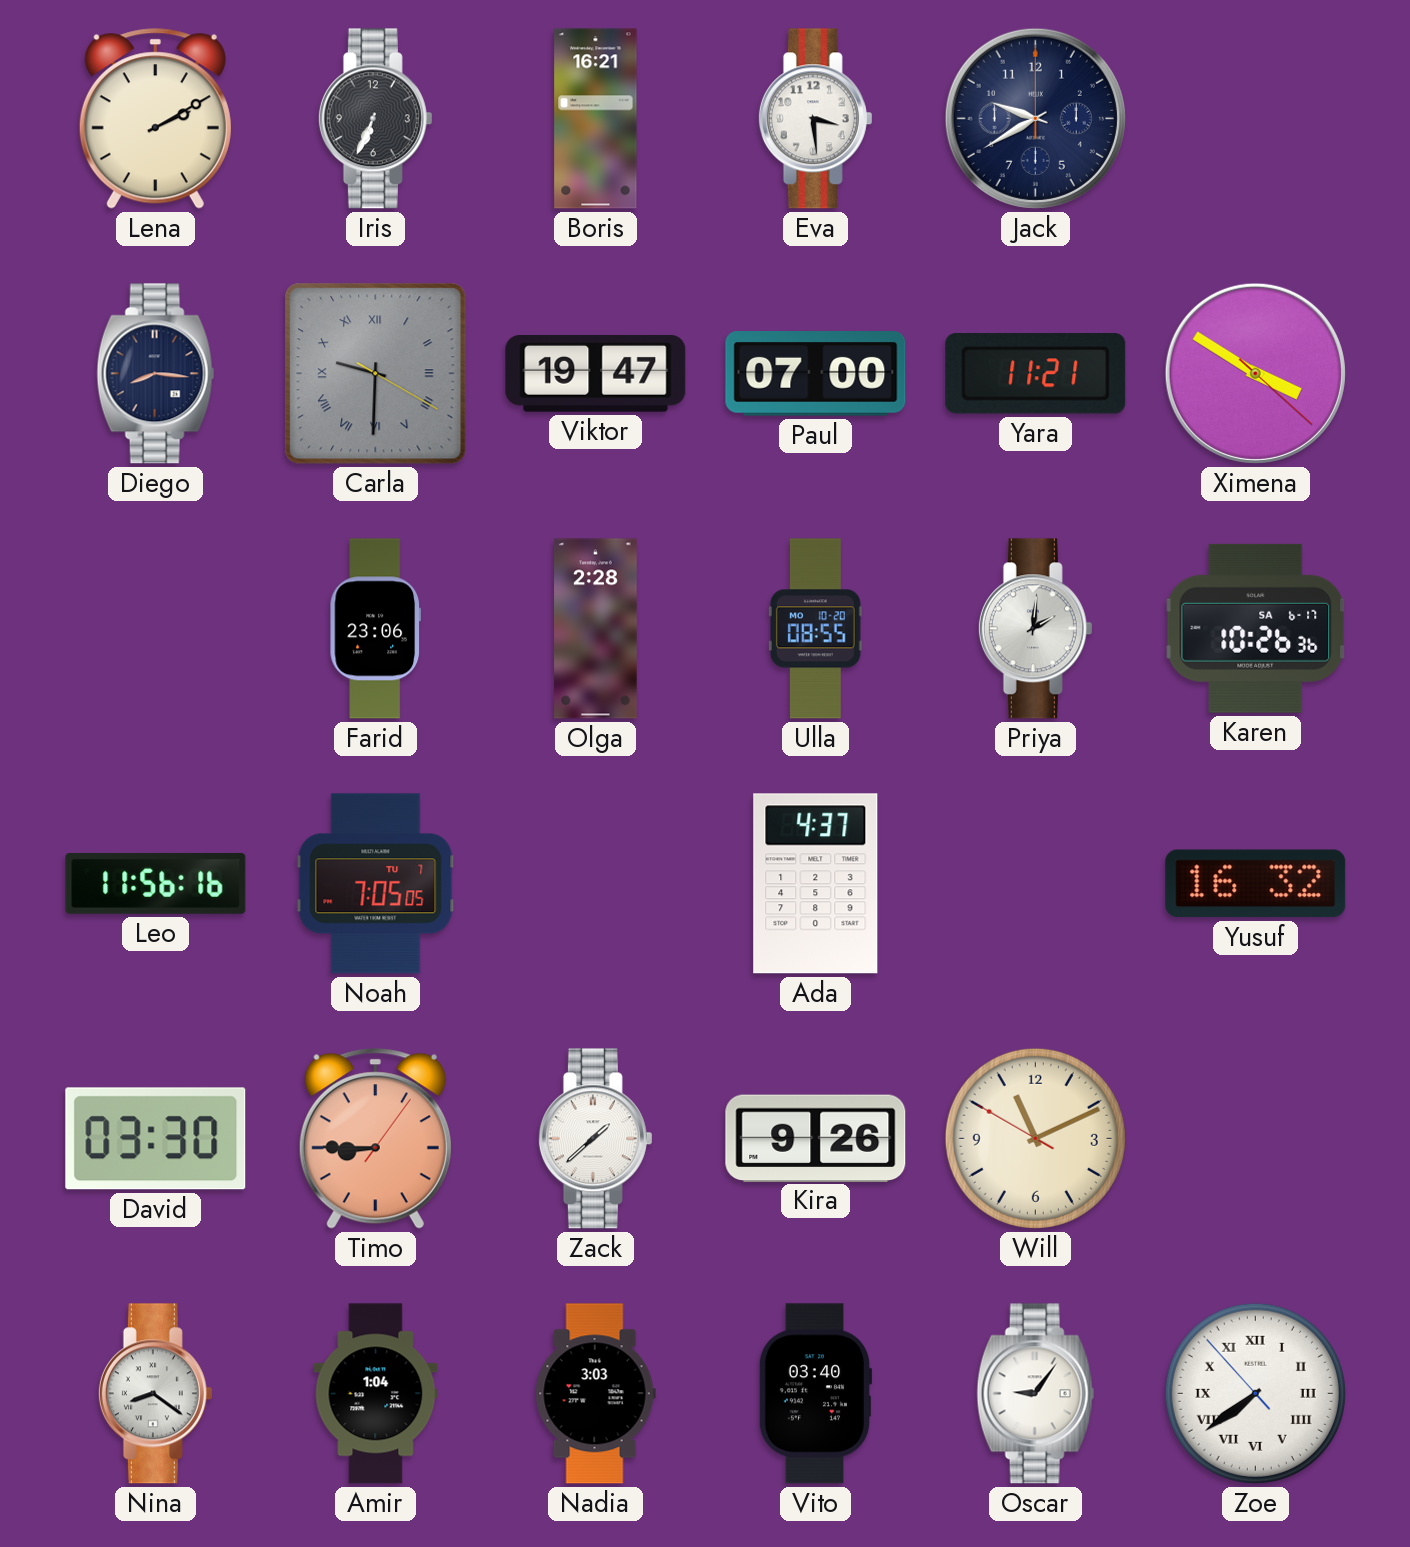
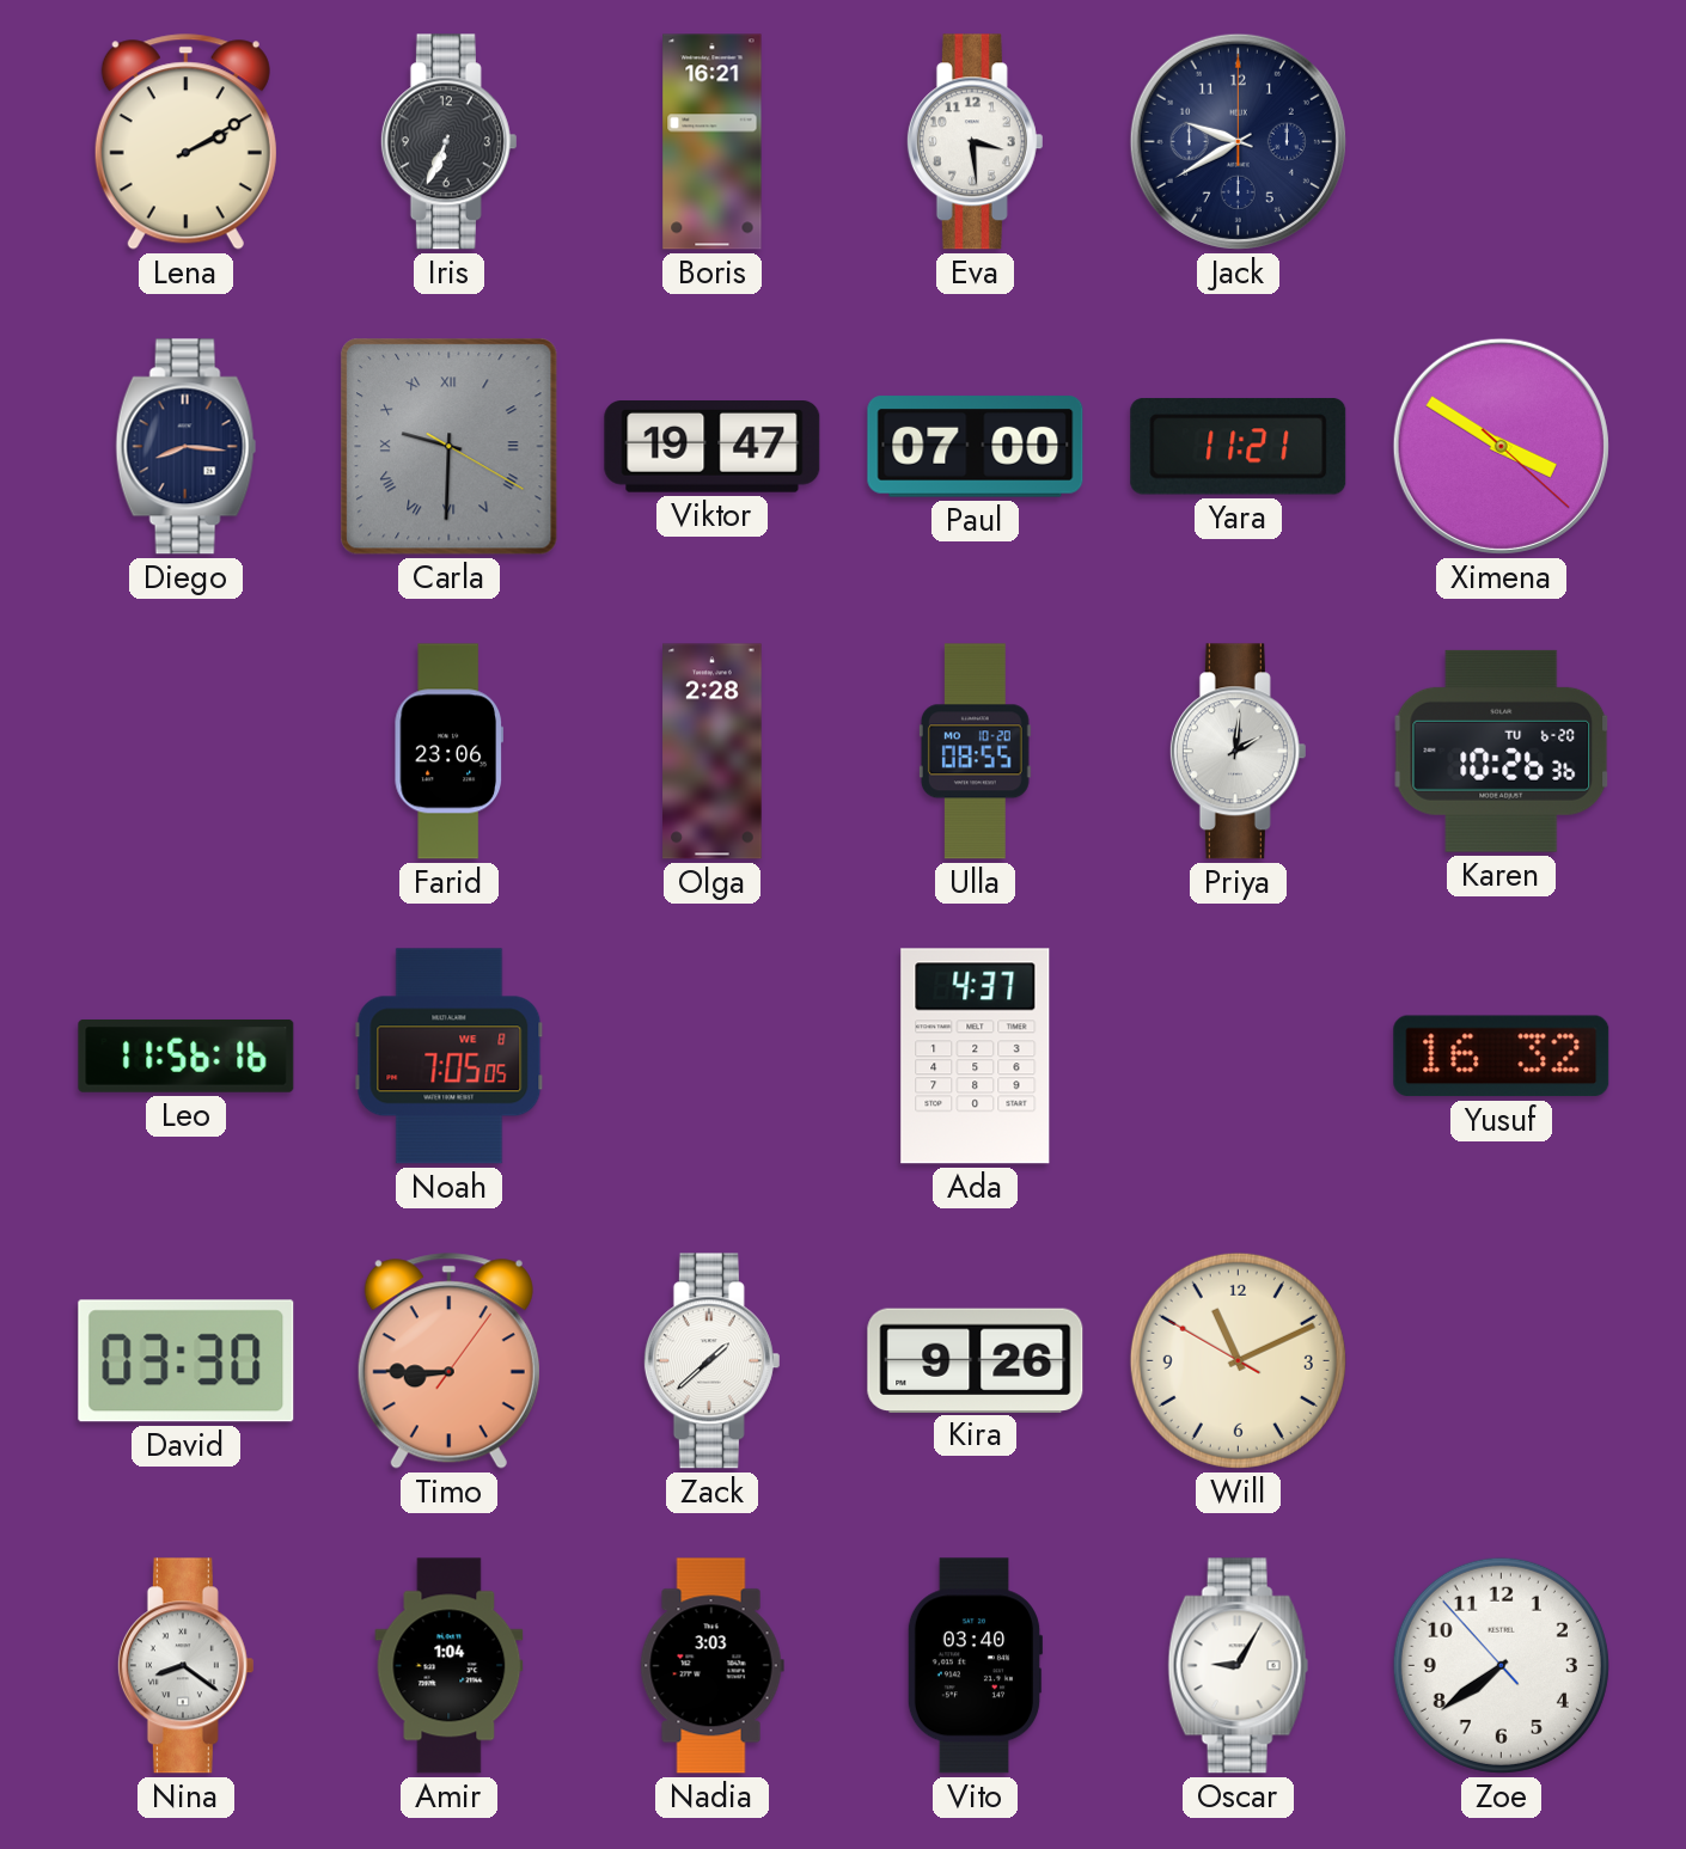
Karen date: SA 6-17 -> TU 6-20 (1502, 751)
Noah date: TU 7 -> WE 8 (450, 1057)
Oscar: 9:06 -> 9:05 (1239, 1666)
Zoe numerals: Roman -> Arabic (1501, 1665)
